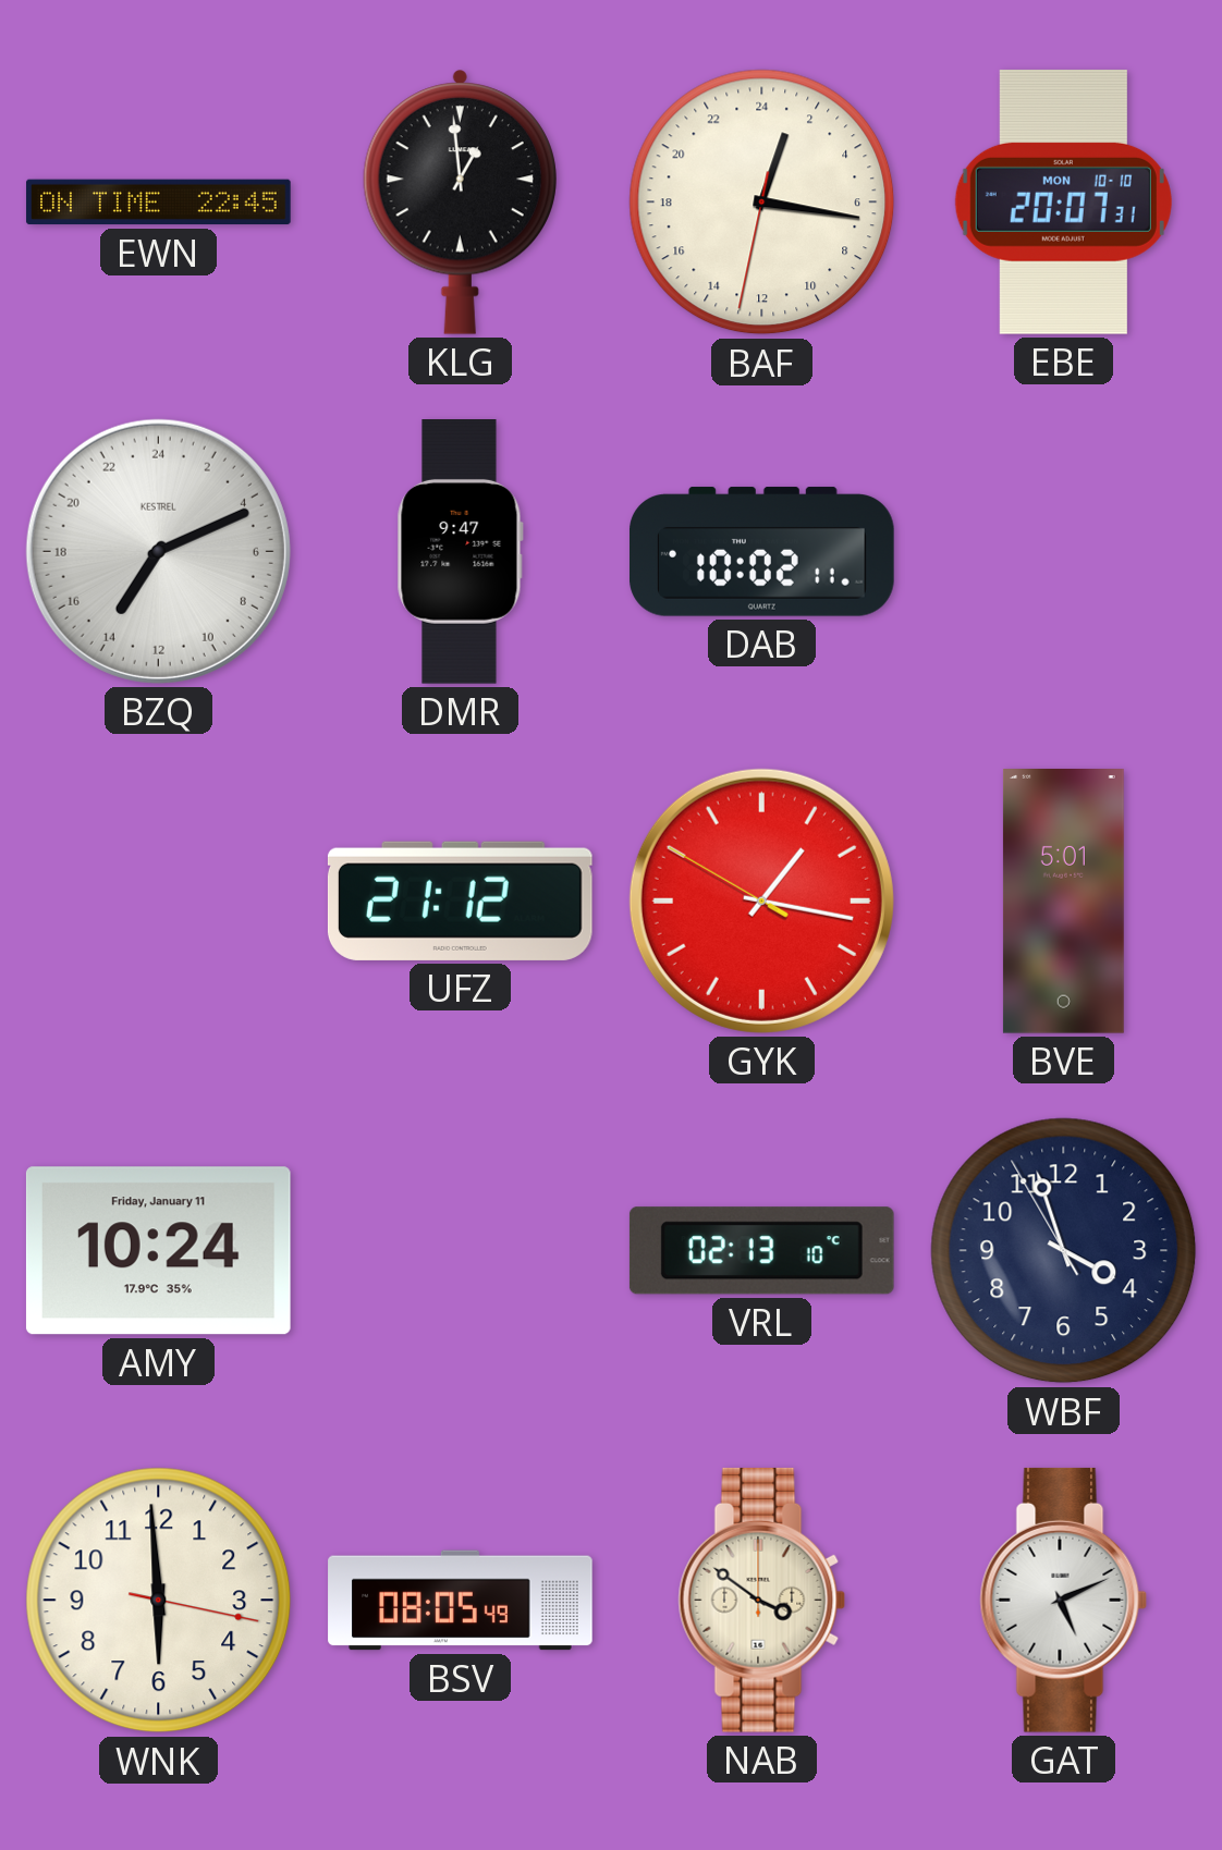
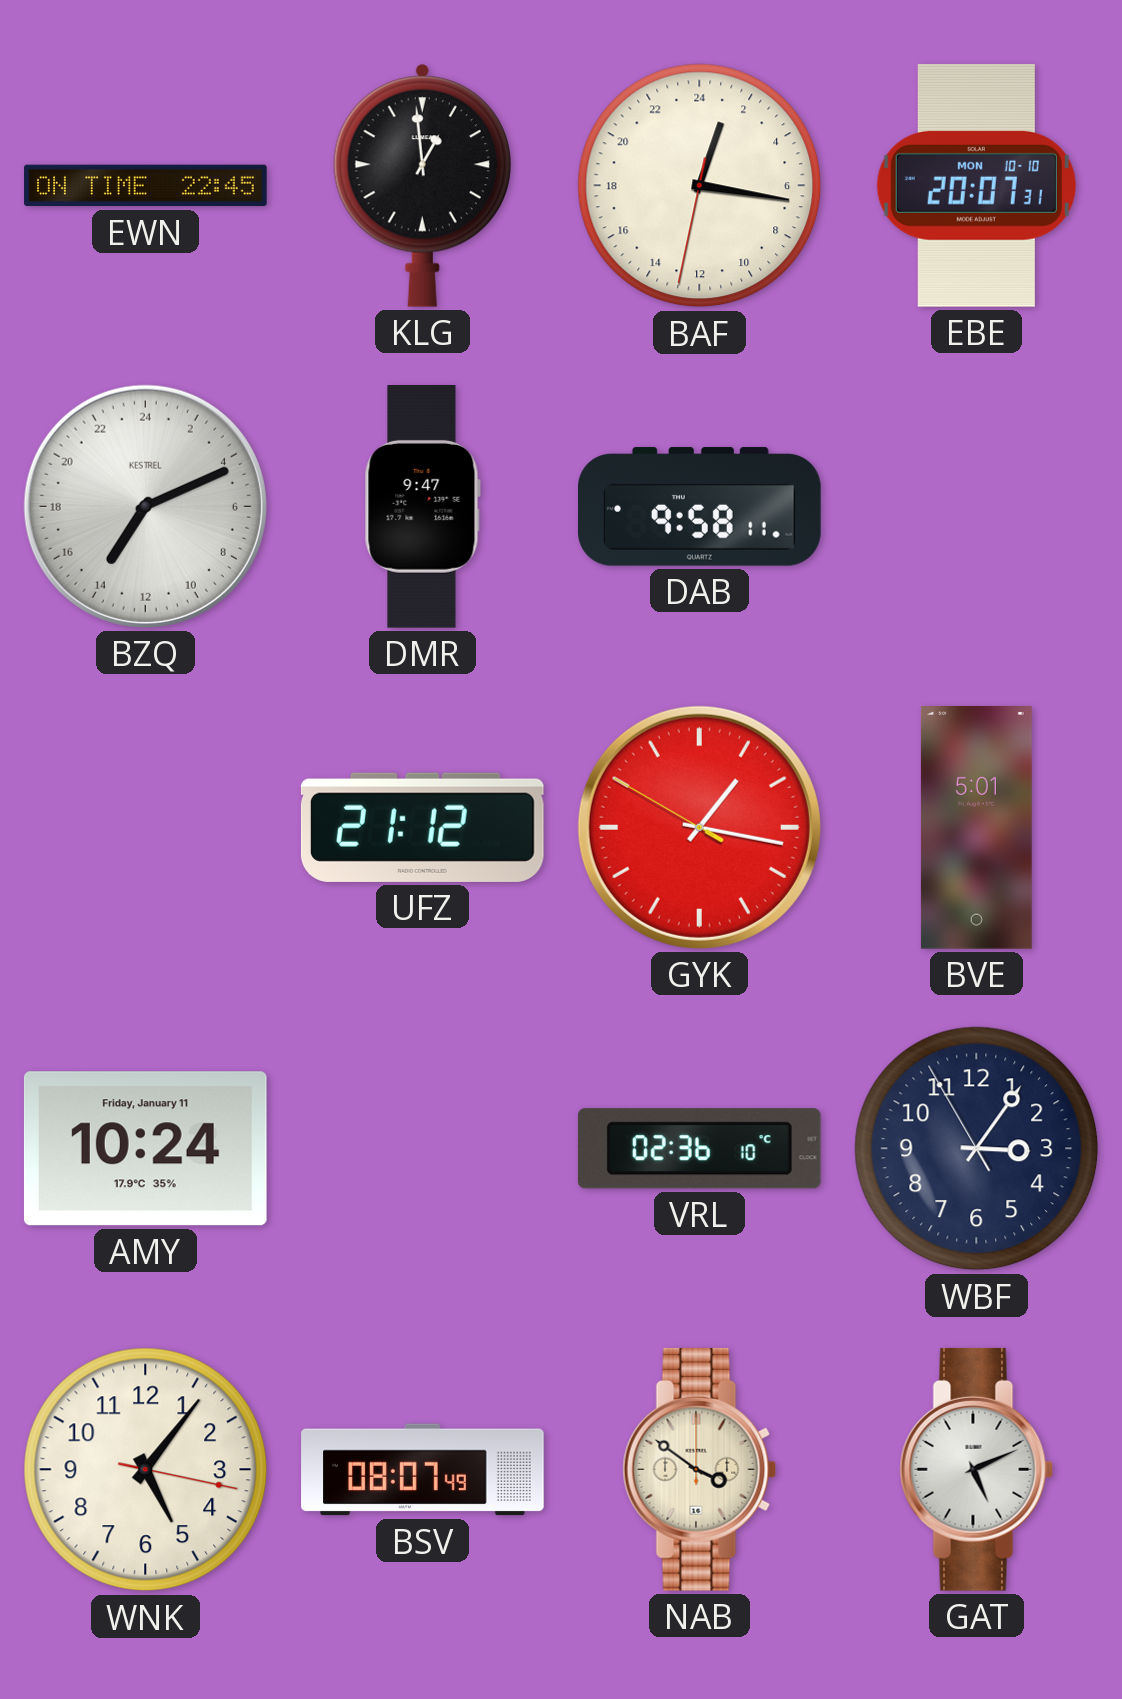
DAB: 10:02 -> 9:58 (700, 507)
VRL: 02:13 -> 02:36 (699, 1149)
WBF: 3:56 -> 3:05 (977, 1149)
WNK: 5:59 -> 5:06 (146, 1470)
BSV: 08:05 -> 08:07 (423, 1470)
